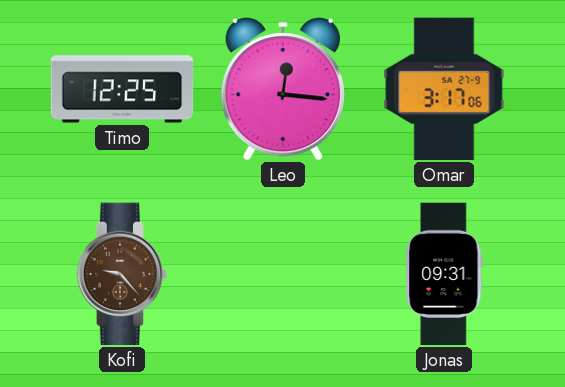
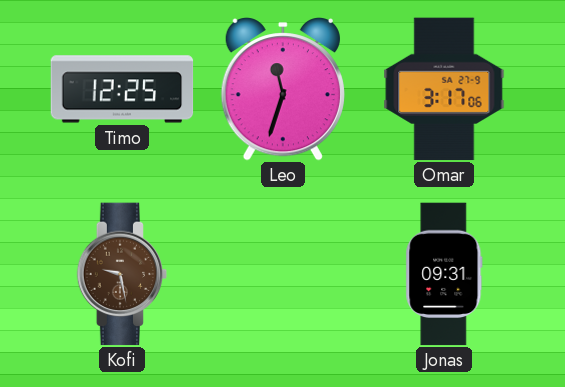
Leo: 12:16 -> 11:33 (283, 90)
Kofi: 9:23 -> 9:28 (122, 274)
